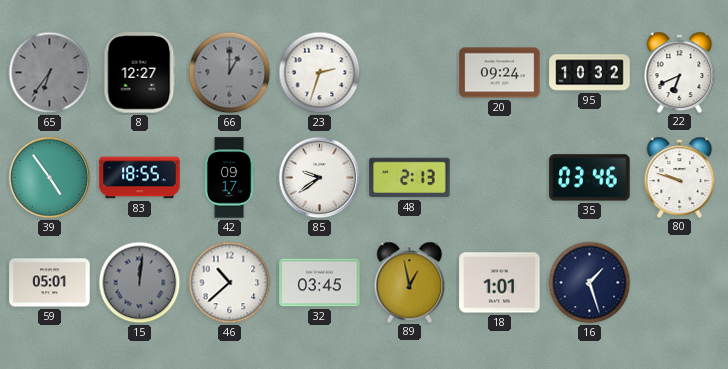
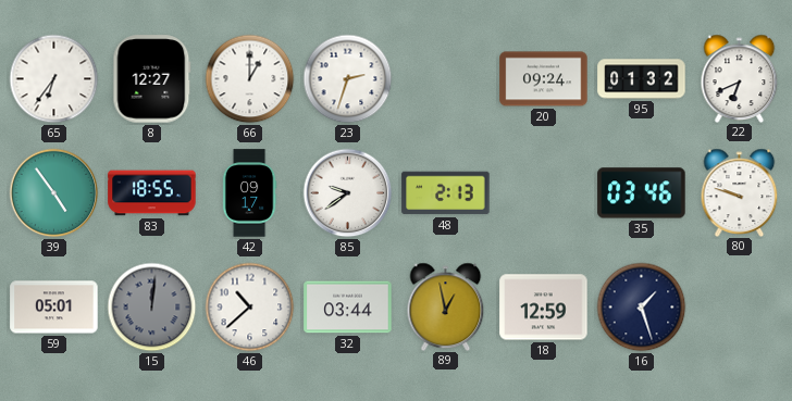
65 dial: grey -> white (54, 79)
66 dial: grey -> white (250, 79)
95: 10:32 -> 01:32 (642, 79)
32: 03:45 -> 03:44 (348, 308)
18: 1:01 -> 12:59 (544, 308)
